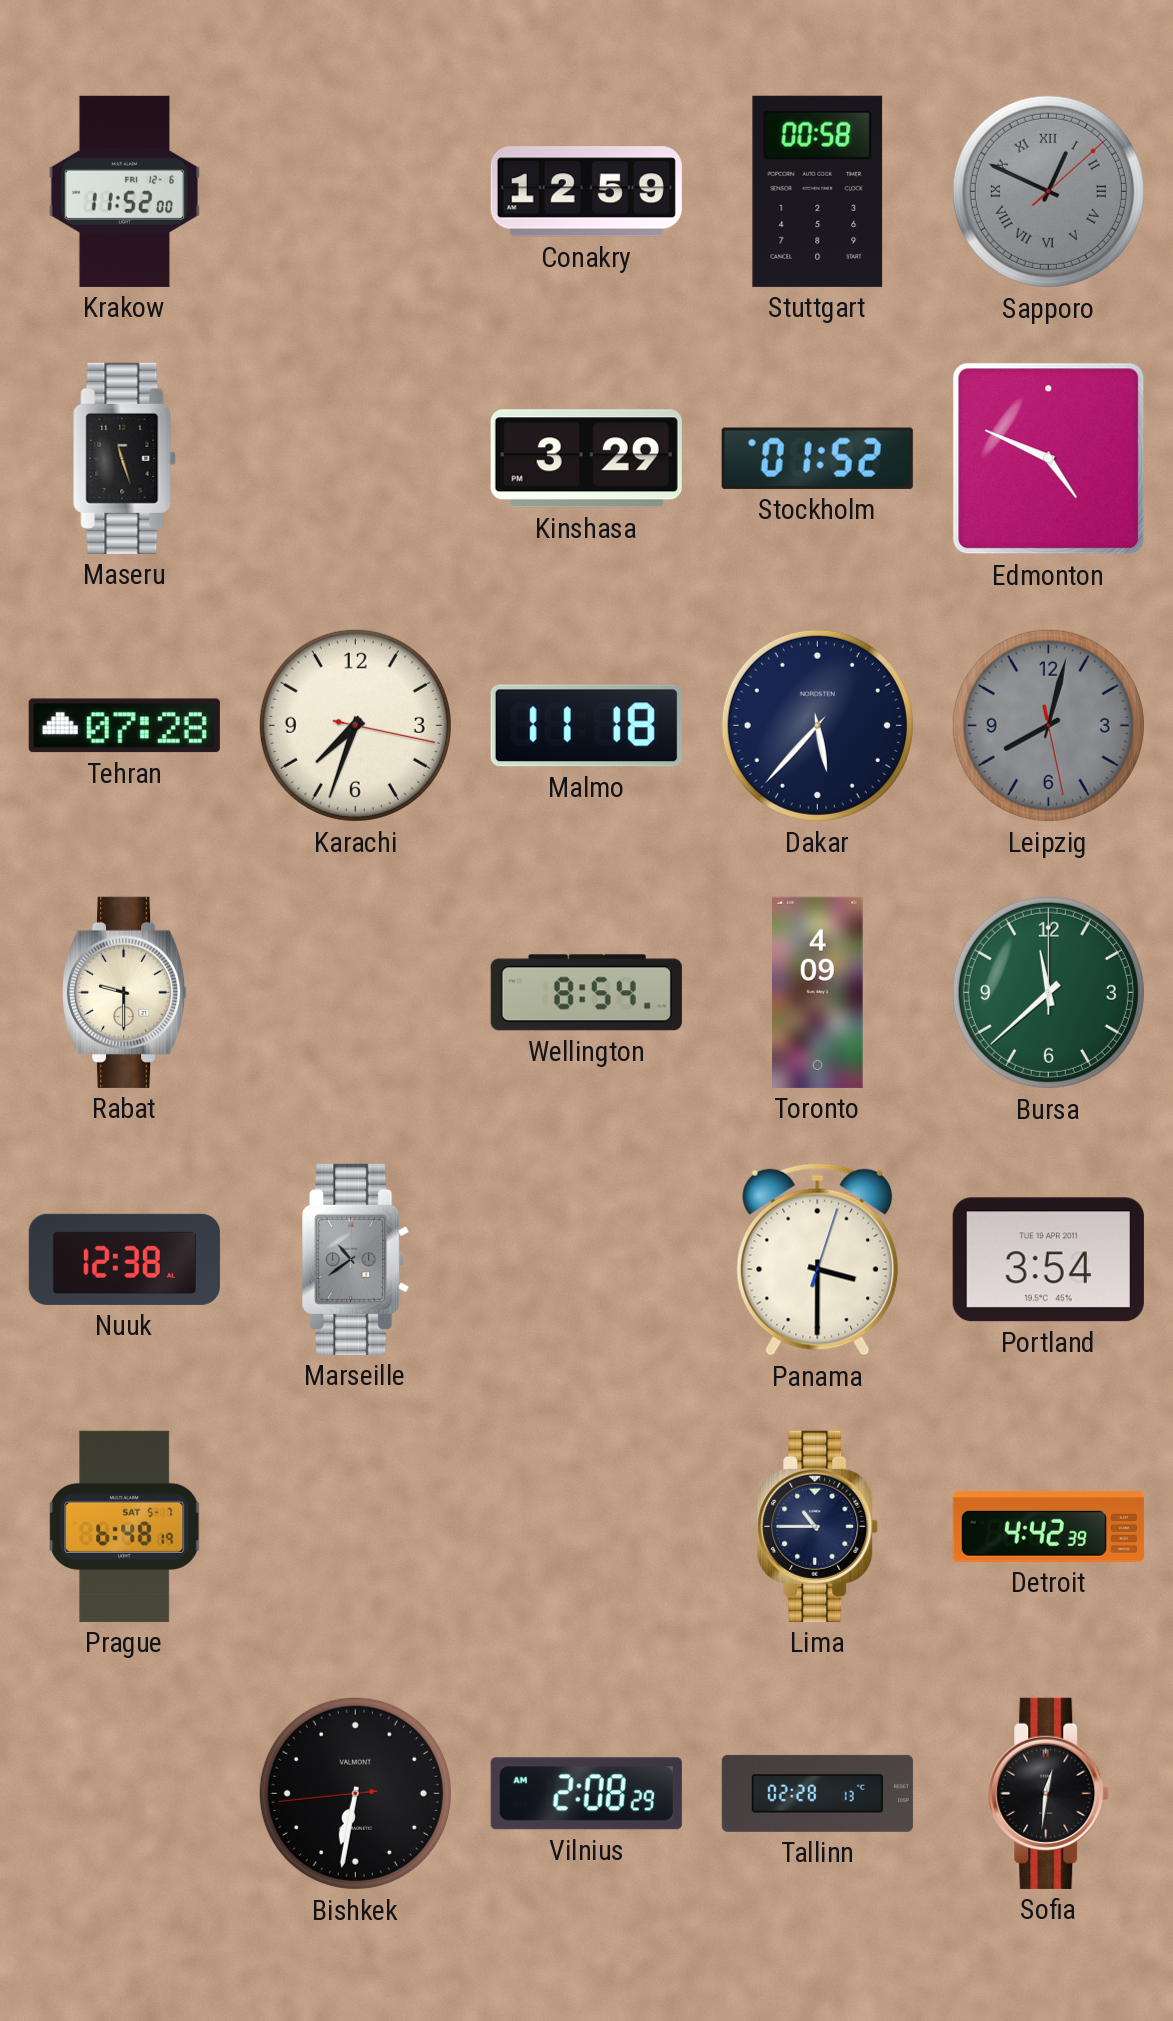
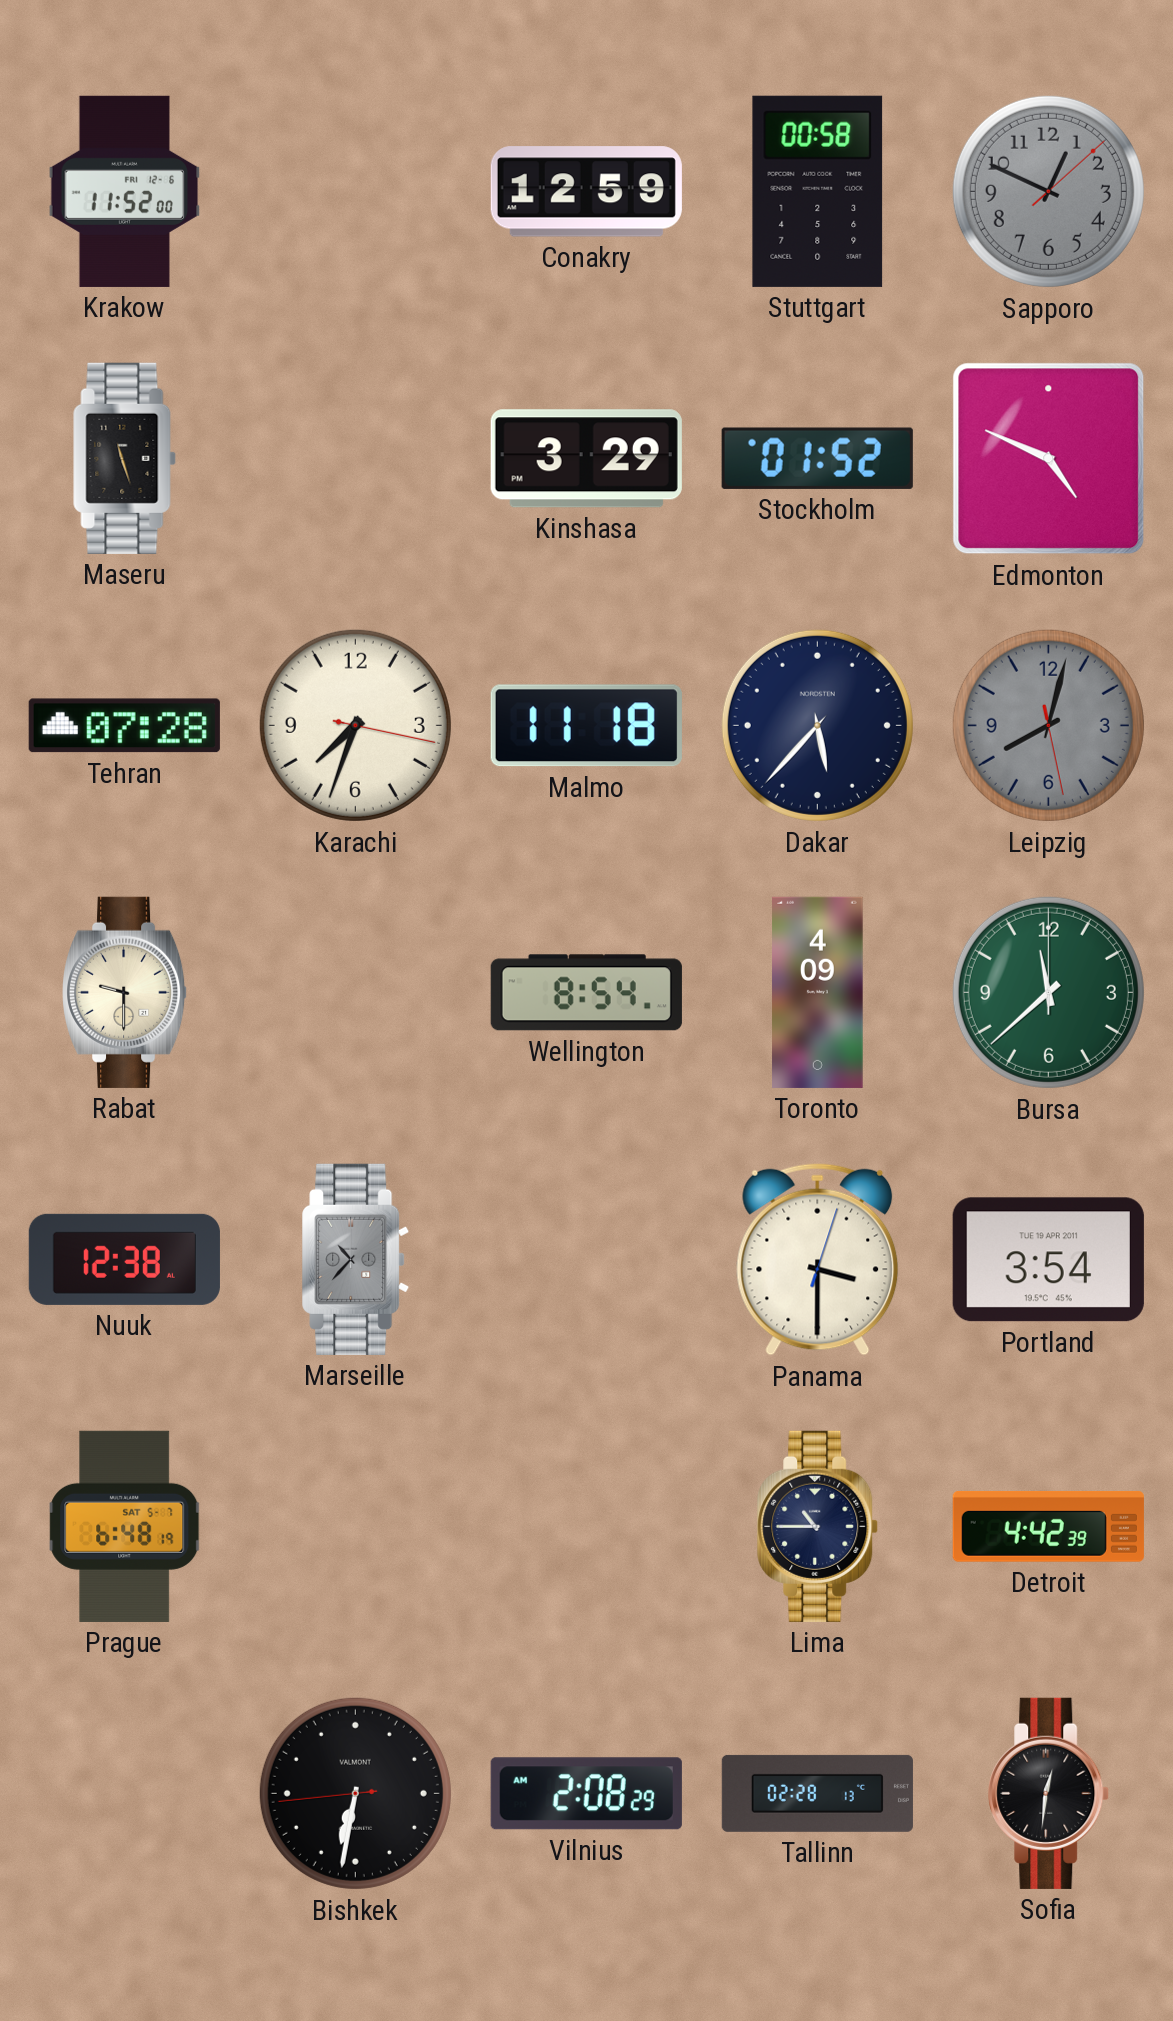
Sapporo numerals: Roman -> Arabic (1048, 191)
Marseille: 10:39 -> 10:37 (356, 1259)
